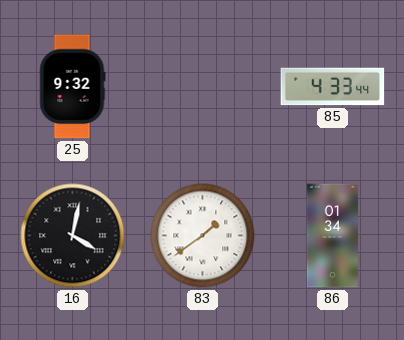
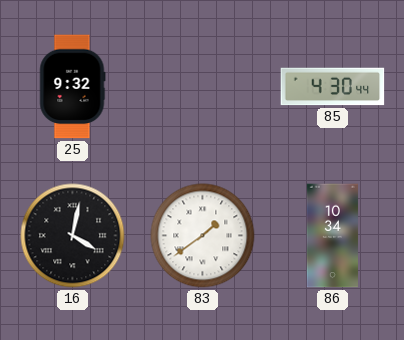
85: 4:33 -> 4:30 (333, 87)
86: 01:34 -> 10:34 (332, 236)
